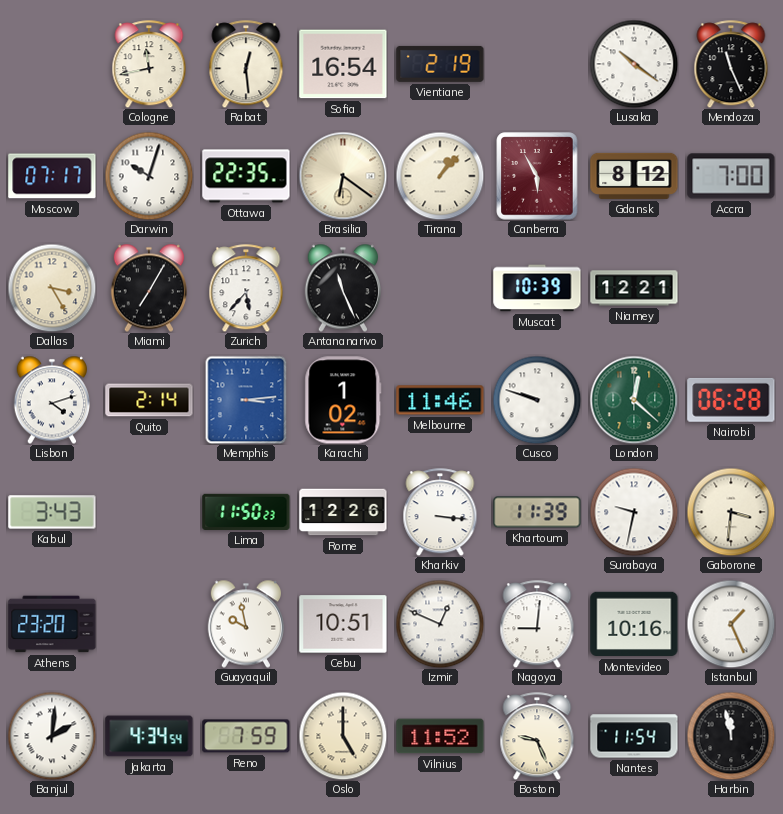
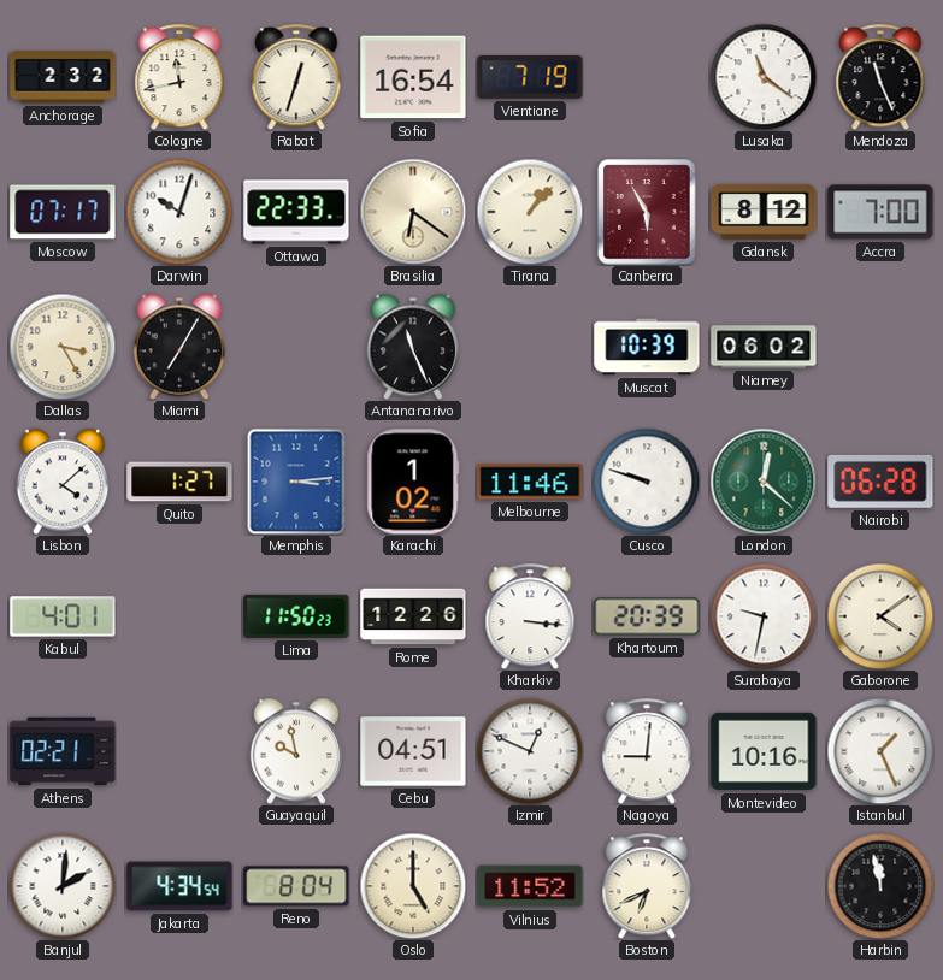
Anchorage: none -> 2:32 (63, 77)
Rabat: 12:29 -> 12:33 (296, 77)
Vientiane: 2:19 -> 7:19 (530, 77)
Lusaka: 10:21 -> 11:21 (764, 77)
Ottawa: 22:35 -> 22:33 (296, 212)
Zurich: 5:37 -> none (246, 288)
Niamey: 12:21 -> 06:02 (764, 347)
Lisbon: 4:12 -> 4:08 (61, 482)
Quito: 2:14 -> 1:27 (179, 482)
Kabul: 3:43 -> 4:01 (63, 616)
Khartoum: 11:39 -> 20:39 (647, 616)
Gaborone: 3:31 -> 4:09 (880, 616)
Athens: 23:20 -> 02:21 (63, 751)
Cebu: 10:51 -> 04:51 (413, 751)
Reno: 7:59 -> 8:04 (296, 886)
Boston: 9:26 -> 6:41 (647, 886)
Nantes: 11:54 -> none (634, 736)
